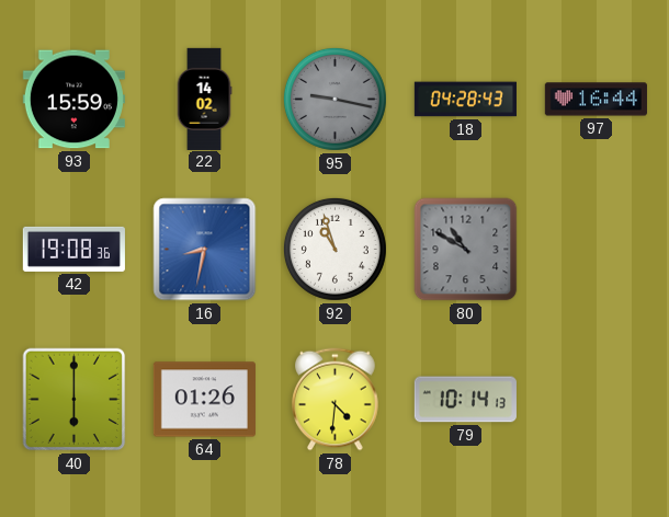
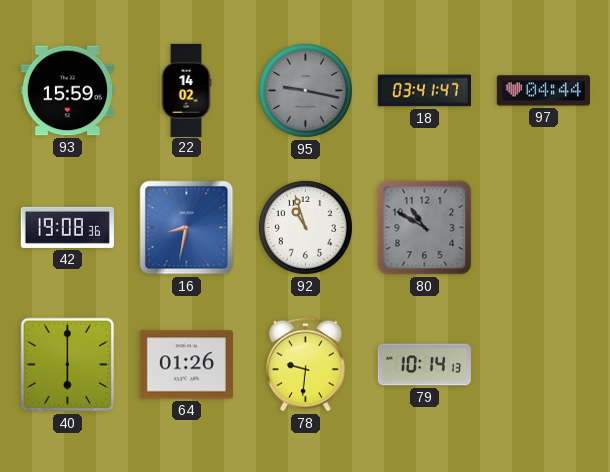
18: 04:28 -> 03:41 (424, 91)
97: 16:44 -> 04:44 (543, 91)
78: 4:31 -> 9:31 (306, 365)
